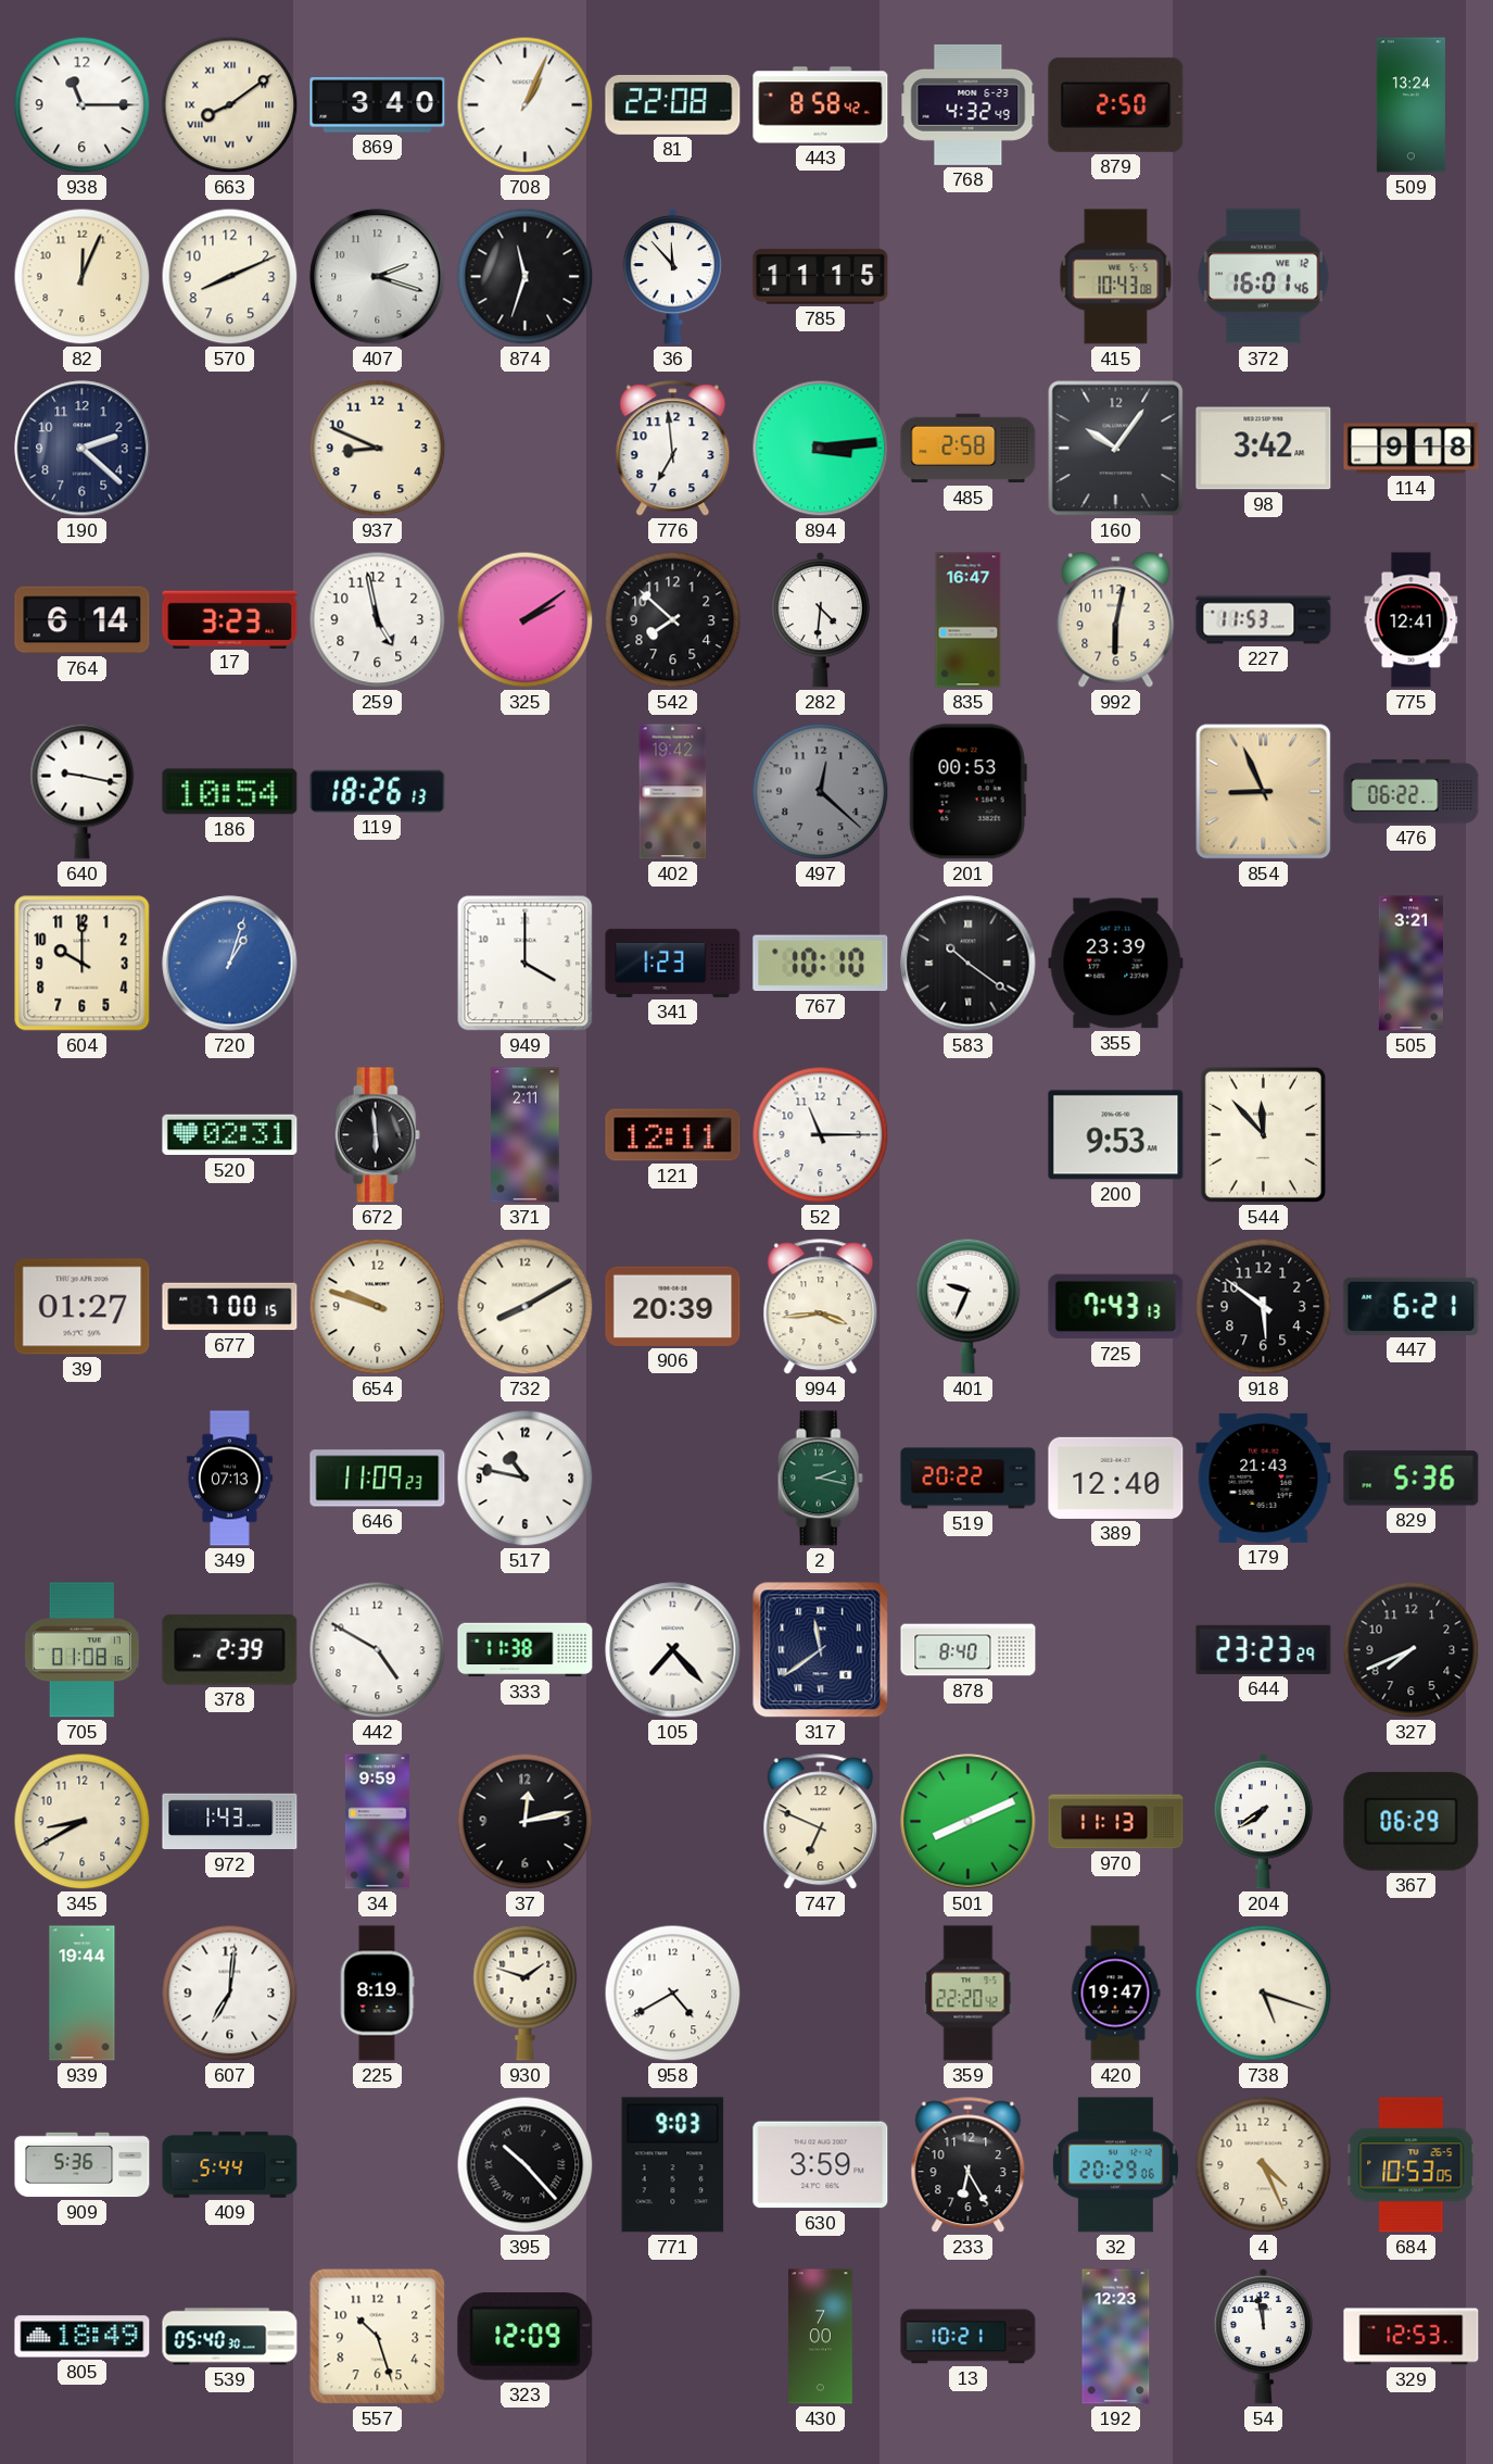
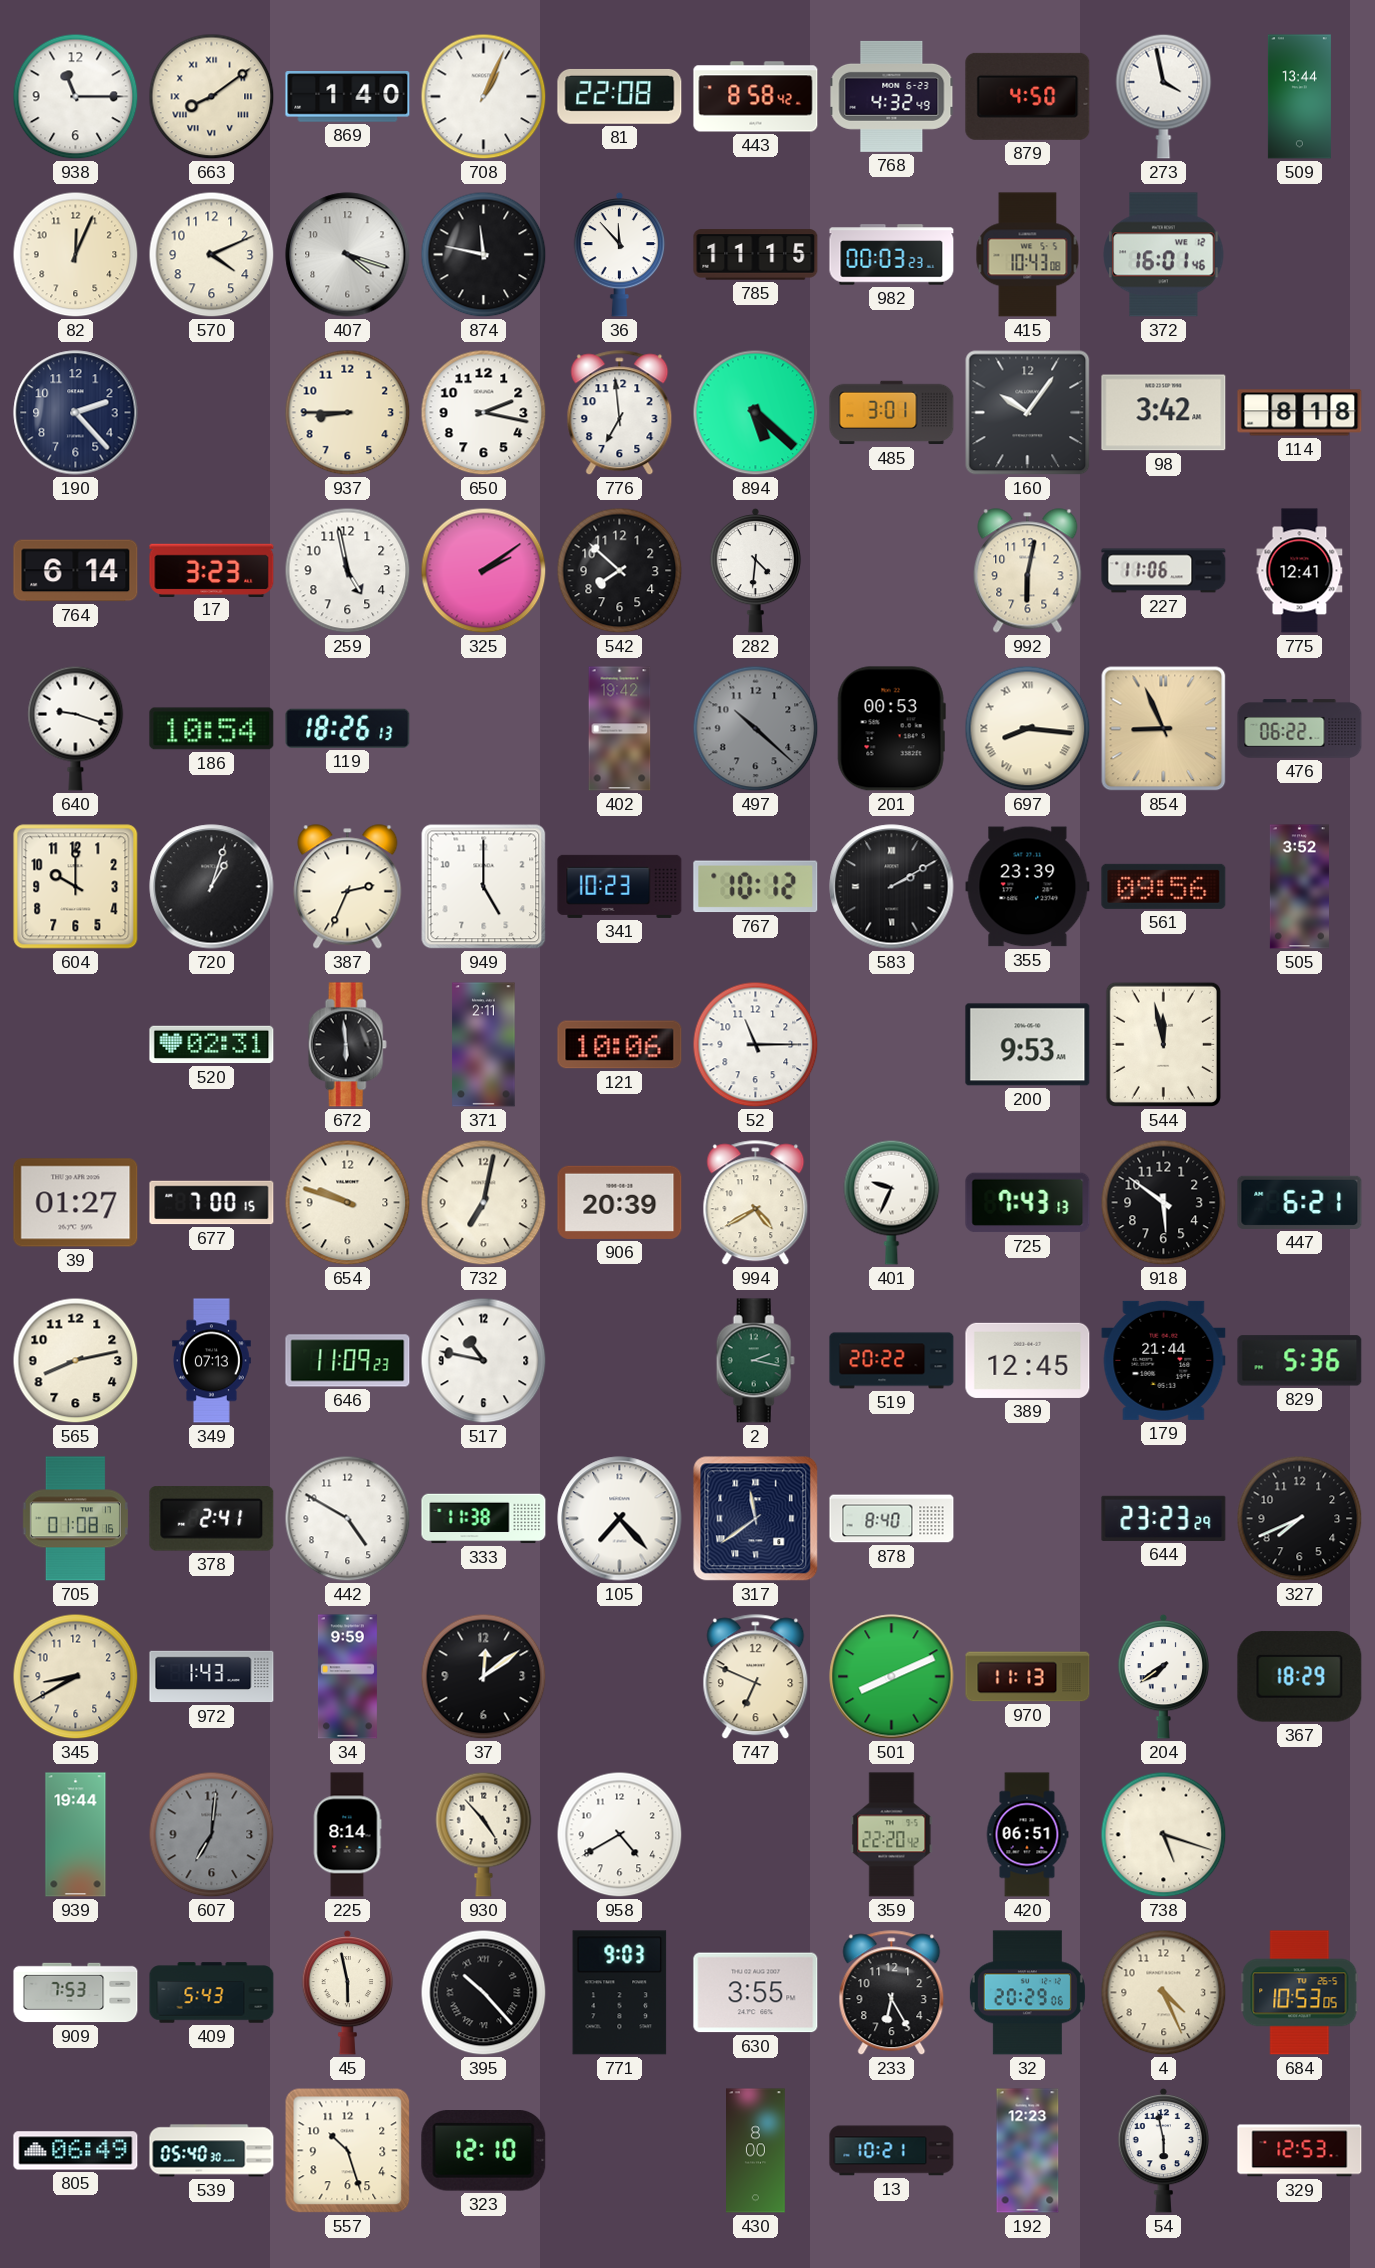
869: 3:40 -> 1:40 (348, 97)
879: 2:50 -> 4:50 (1028, 96)
273: none -> 3:58 (1164, 96)
509: 13:24 -> 13:44 (1299, 97)
570: 8:11 -> 4:11 (212, 255)
407: 2:18 -> 4:18 (348, 255)
874: 11:33 -> 11:47 (484, 255)
982: none -> 00:03 (892, 255)
190: 2:22 -> 2:23 (76, 413)
937: 8:49 -> 8:45 (348, 413)
650: none -> 2:17 (484, 413)
894: 3:14 -> 5:22 (756, 413)
485: 2:58 -> 3:01 (892, 413)
114: 9:18 -> 8:18 (1300, 413)
835: 16:47 -> none (969, 620)
227: 11:53 -> 11:06 (1164, 571)
640: 9:17 -> 9:18 (76, 728)
497: 12:22 -> 10:22 (756, 729)
697: none -> 8:16 (1028, 729)
720 dial: blue -> black (212, 887)
387: none -> 2:34 (348, 887)
949: 4:00 -> 5:00 (484, 887)
341: 1:23 -> 10:23 (620, 886)
767: 10:10 -> 10:12 (756, 887)
583: 10:21 -> 2:10 (892, 887)
561: none -> 09:56 (1164, 886)
505: 3:21 -> 3:52 (1299, 887)
121: 12:11 -> 10:06 (620, 1045)
544: 11:53 -> 11:58 (1163, 1044)
732: 8:10 -> 7:02 (484, 1203)
994: 3:44 -> 4:40 (756, 1203)
565: none -> 8:13 (76, 1361)
389: 12:40 -> 12:45 (1028, 1360)
179: 21:43 -> 21:44 (1164, 1360)
378: 2:39 -> 2:41 (212, 1519)
37: 12:13 -> 12:09 (484, 1677)
367: 06:29 -> 18:29 (1300, 1677)
607 dial: white -> grey (212, 1835)
225: 8:19 -> 8:14 (347, 1835)
930: 1:48 -> 4:53 (484, 1834)
420: 19:47 -> 06:51 (1027, 1835)
909: 5:36 -> 7:53 (76, 1993)
409: 5:44 -> 5:43 (212, 1993)
45: none -> 5:58 (348, 1992)
630: 3:59 -> 3:55 (756, 1993)
805: 18:49 -> 06:49 (76, 2151)
323: 12:09 -> 12:10 (484, 2151)
430: 7:00 -> 8:00 (756, 2151)
54: 11:58 -> 5:58 (1164, 2150)
